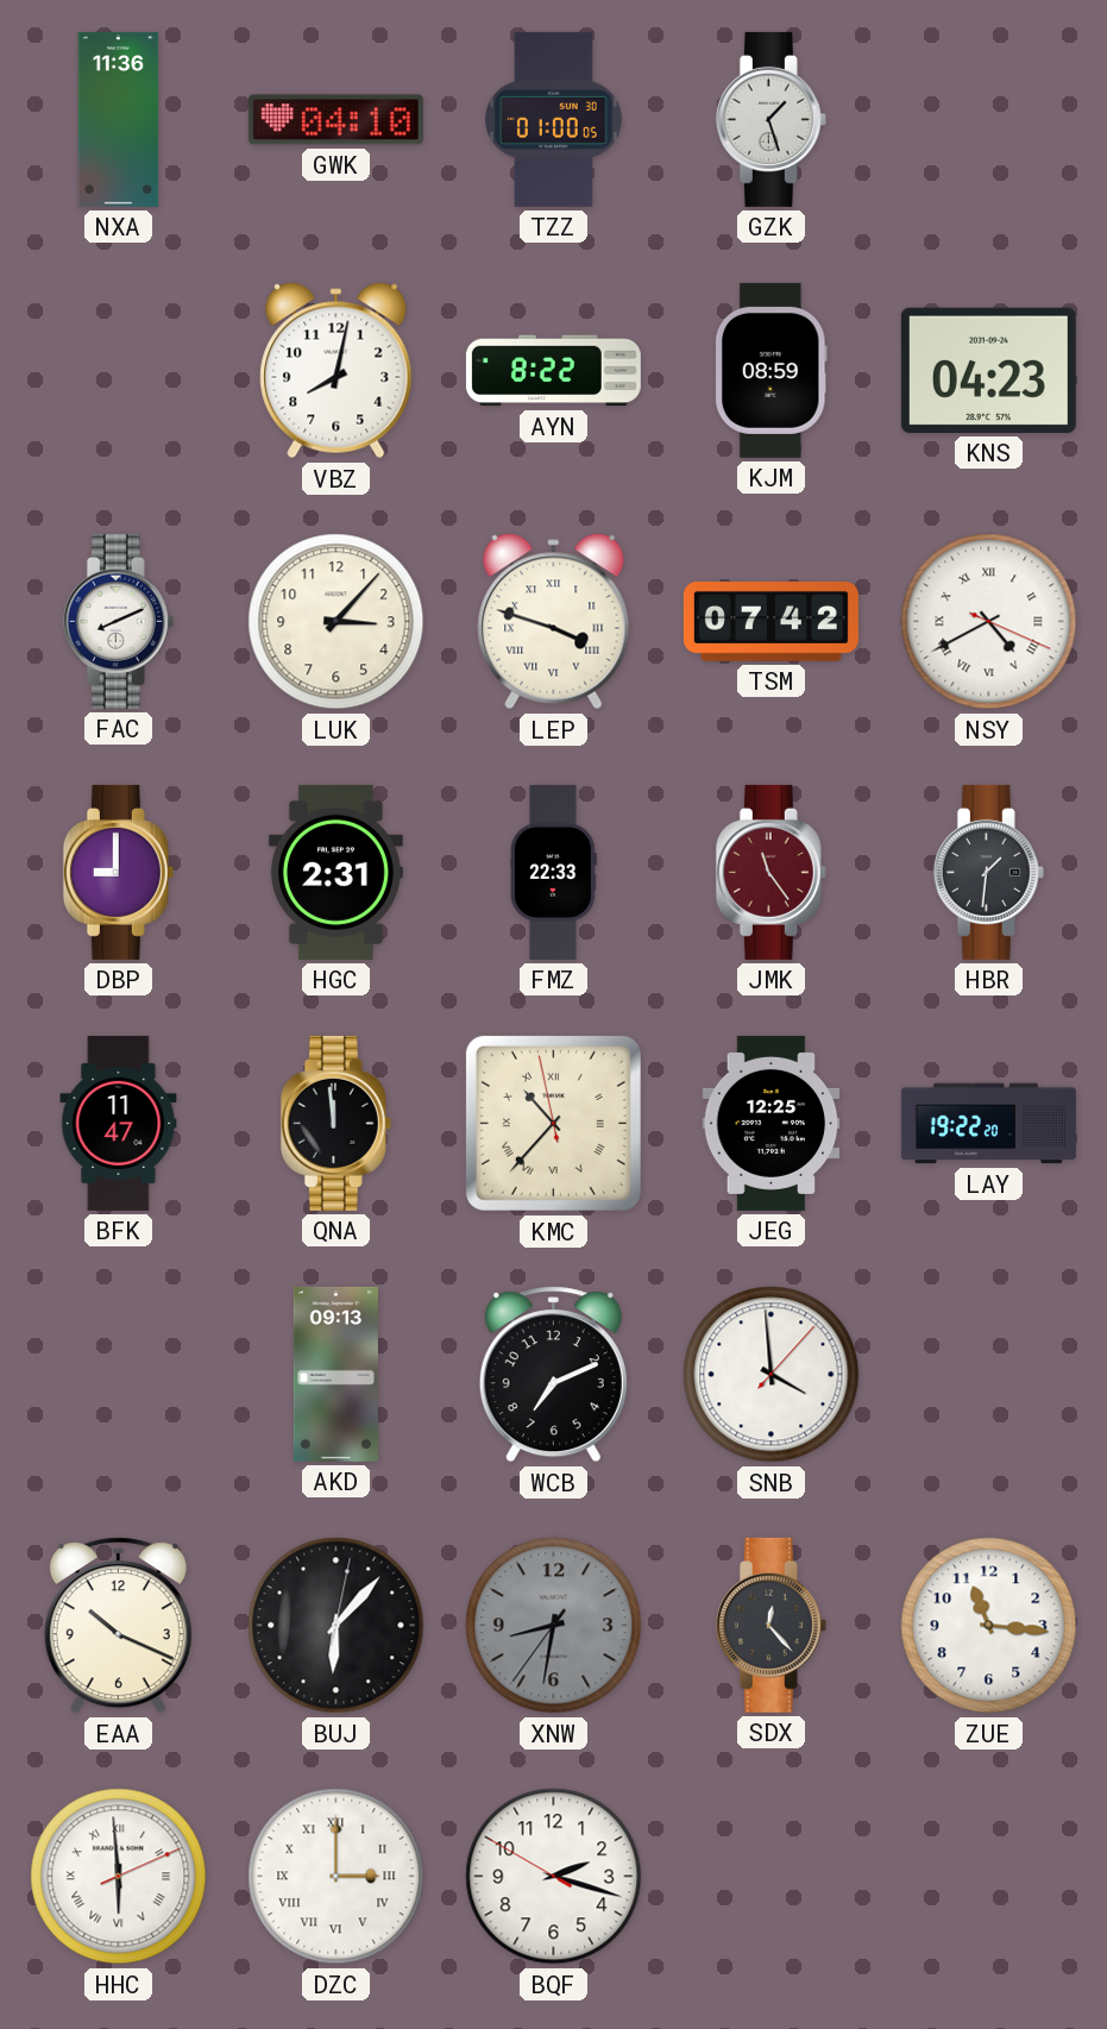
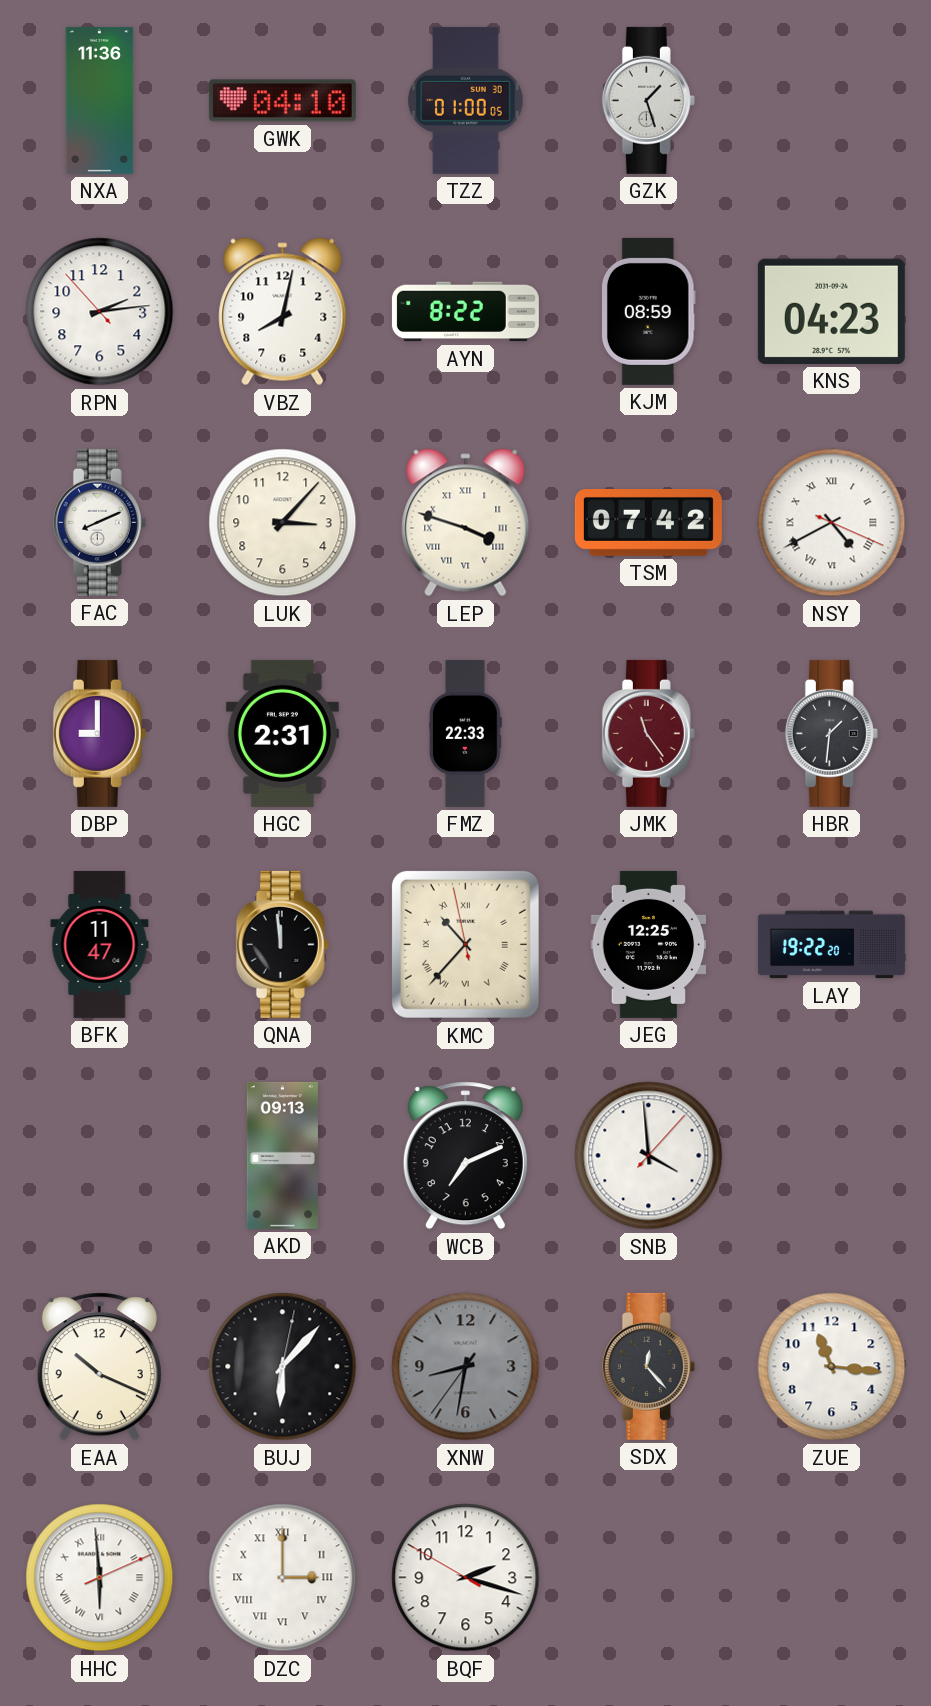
RPN: none -> 2:13 (100, 312)
